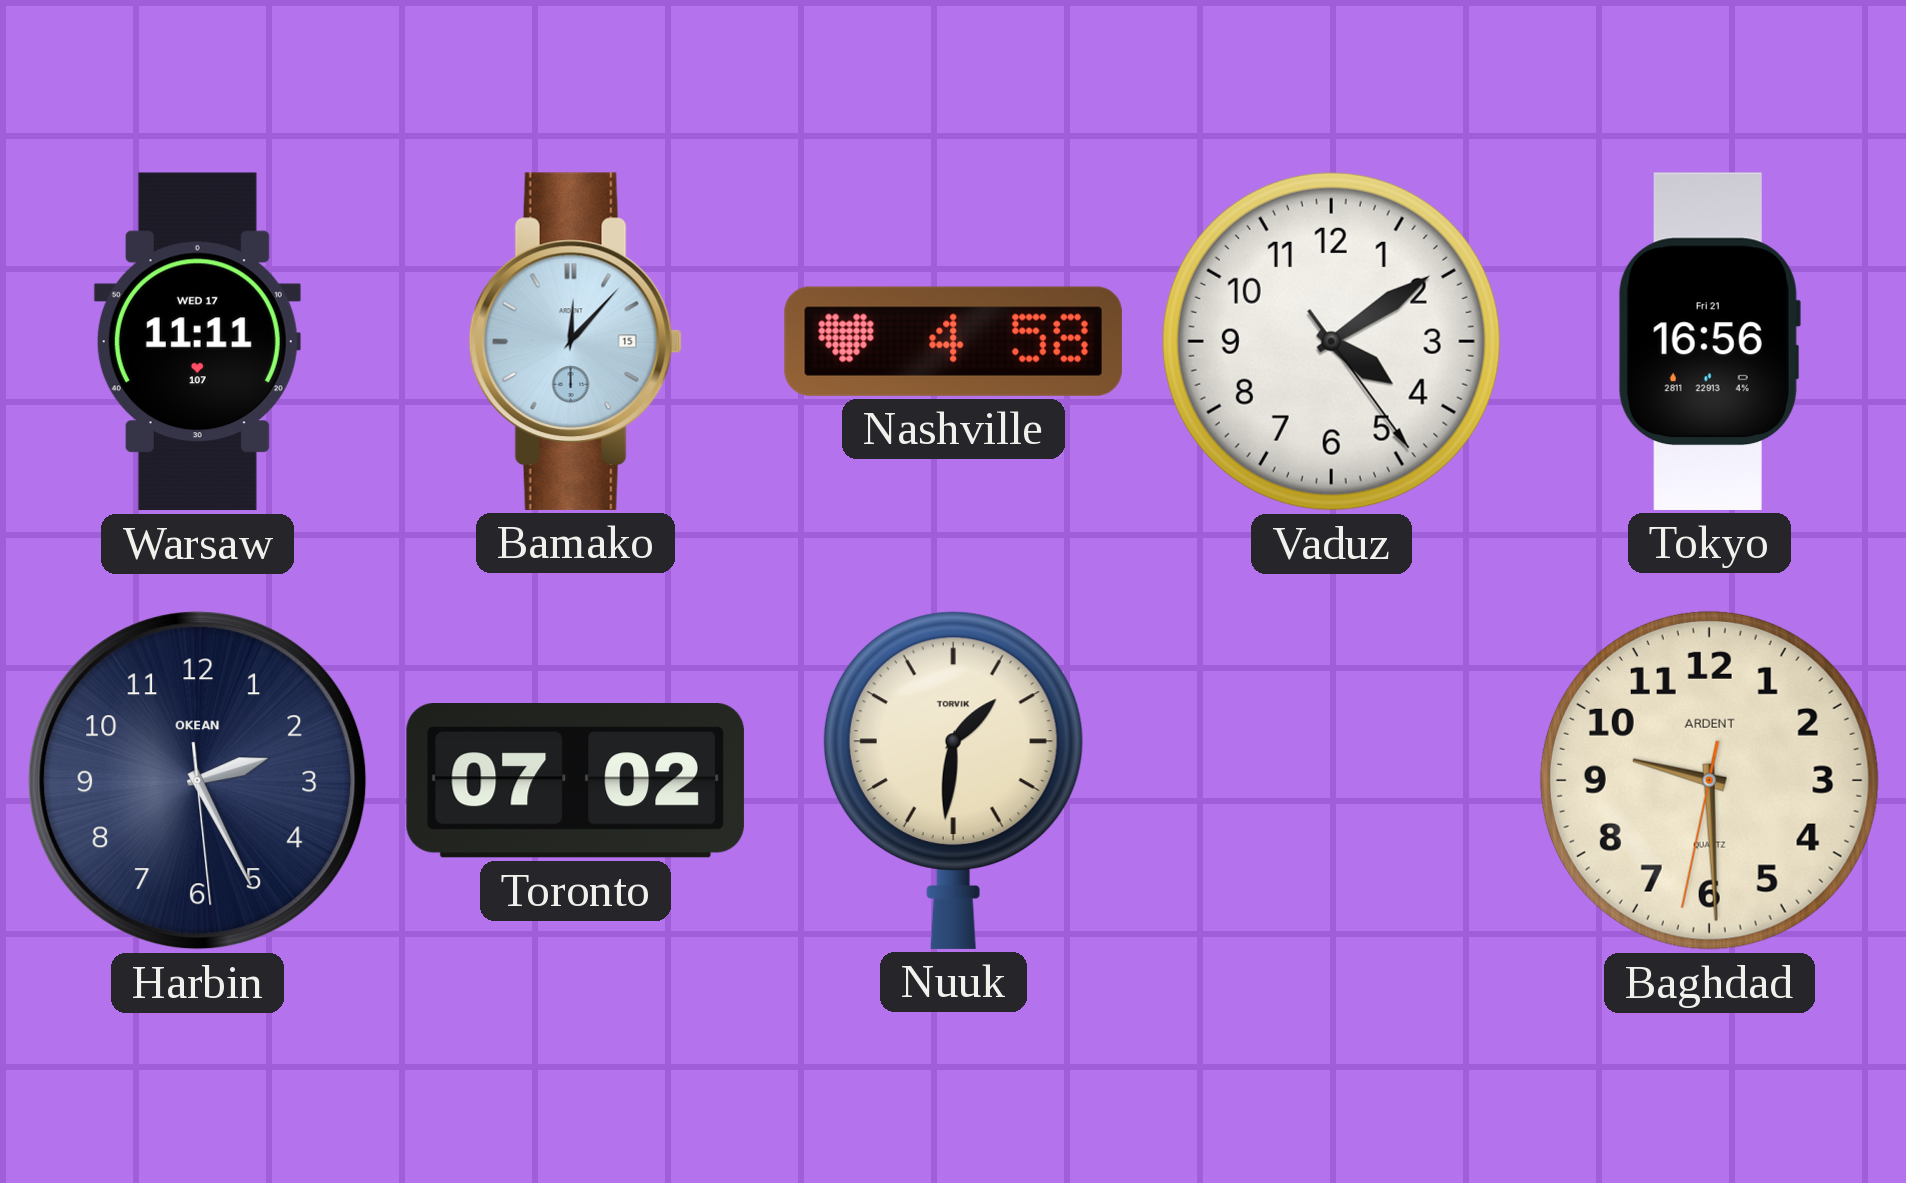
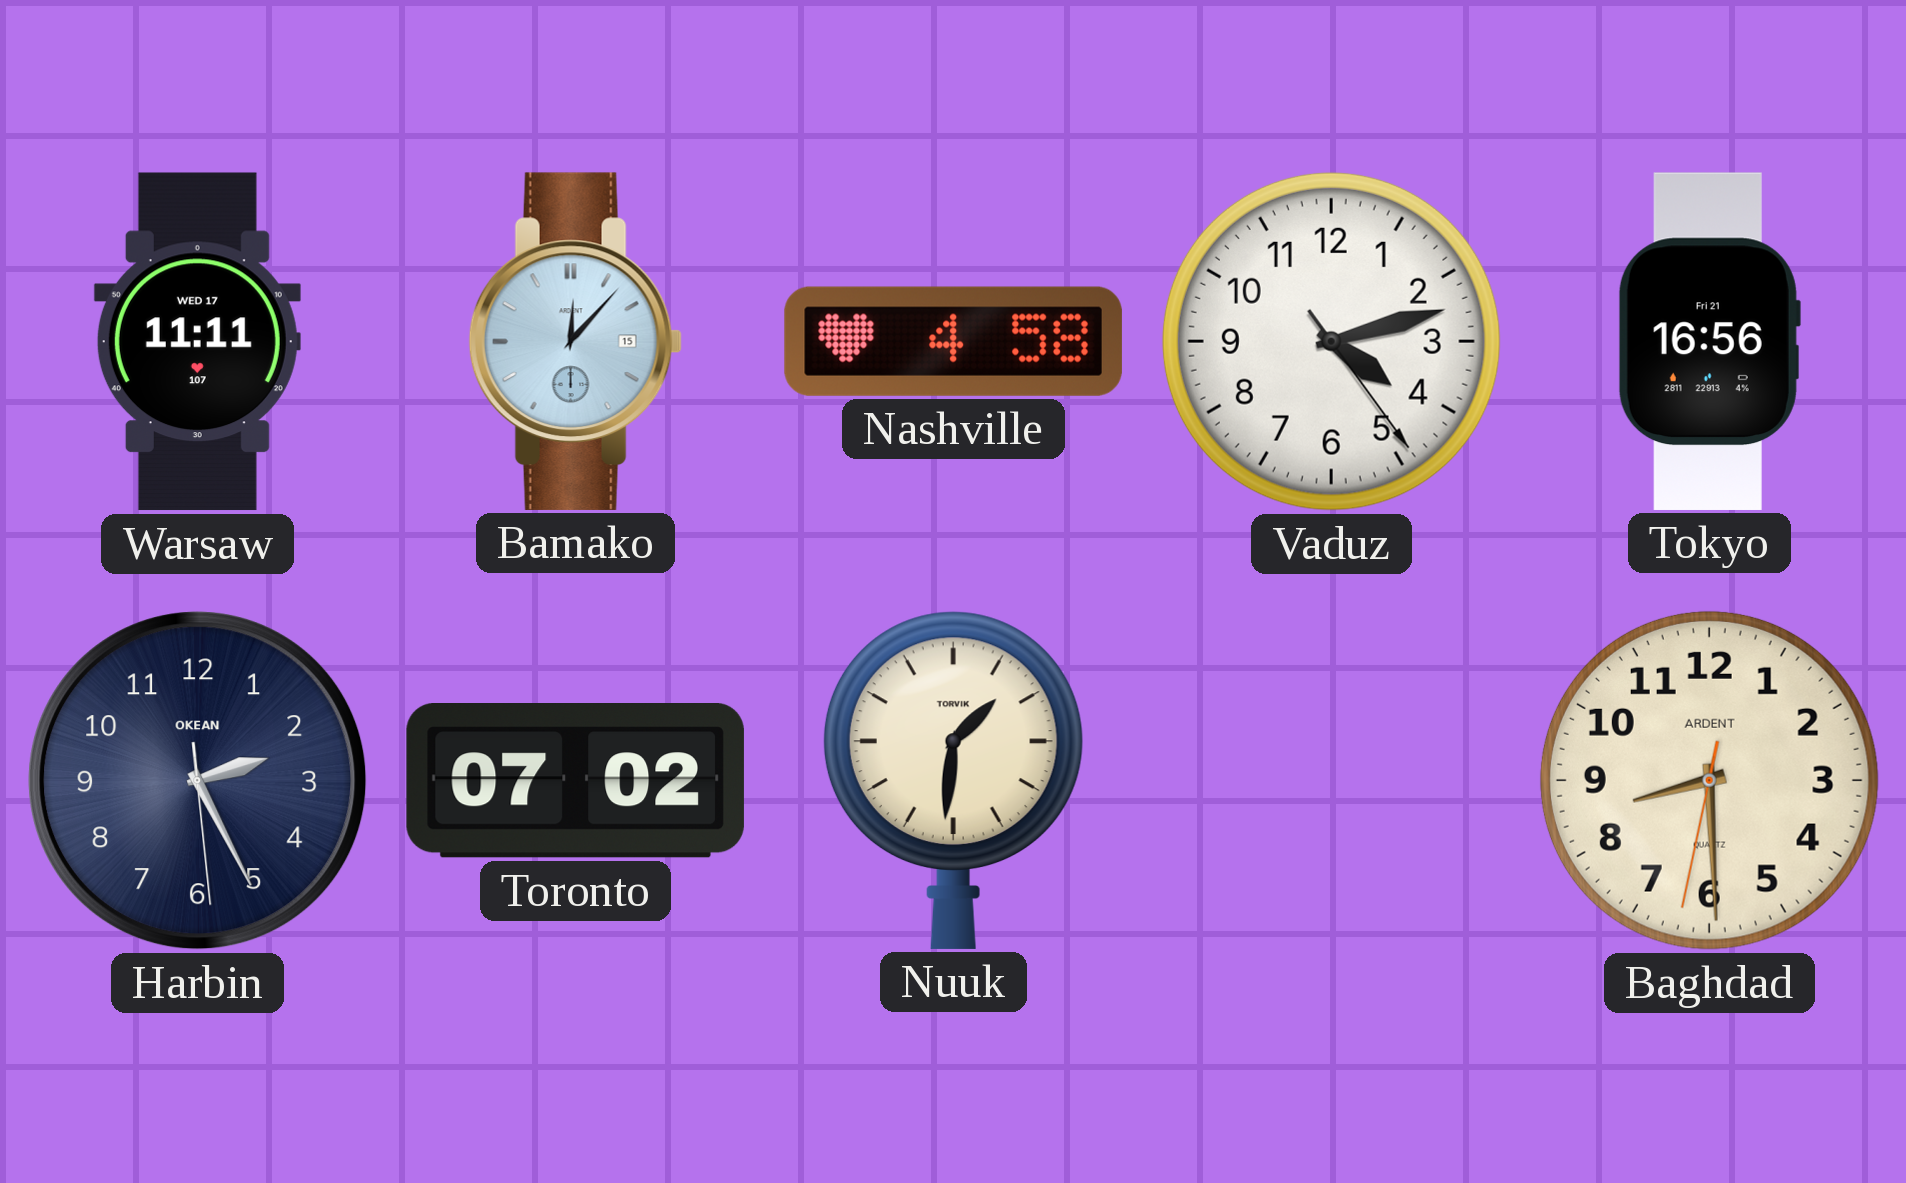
Vaduz: 4:09 -> 4:12 (1331, 341)
Baghdad: 9:29 -> 8:29 (1709, 780)
